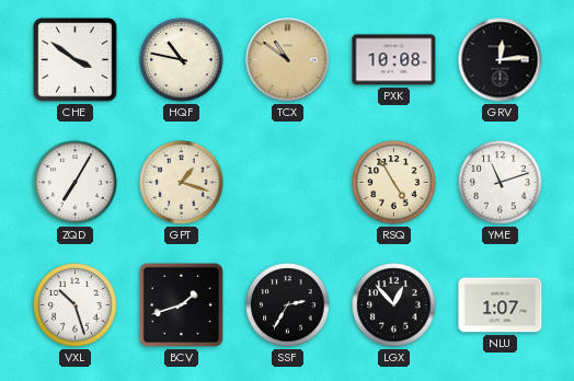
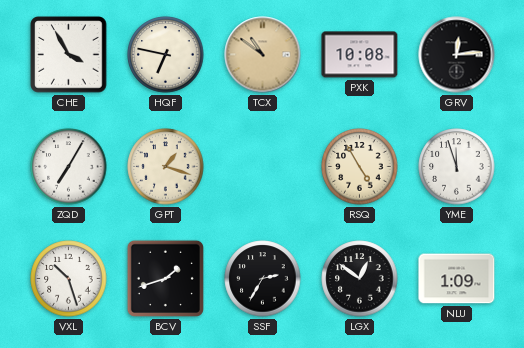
CHE: 3:51 -> 3:55 (69, 55)
HQF: 10:47 -> 6:47 (166, 55)
YME: 11:12 -> 11:57 (457, 167)
LGX: 12:53 -> 12:51 (360, 279)
NLU: 1:07 -> 1:09 (457, 279)
